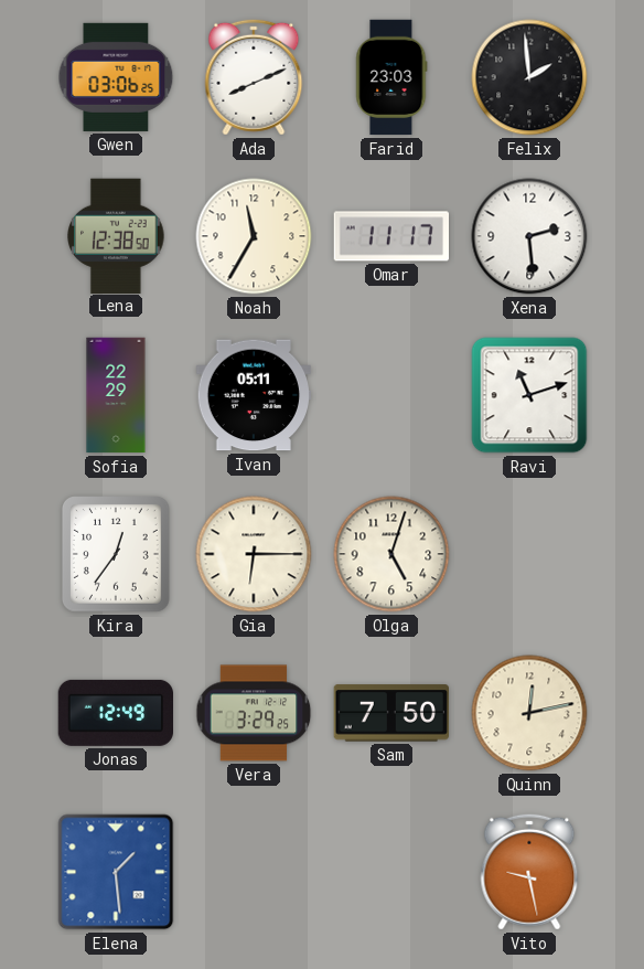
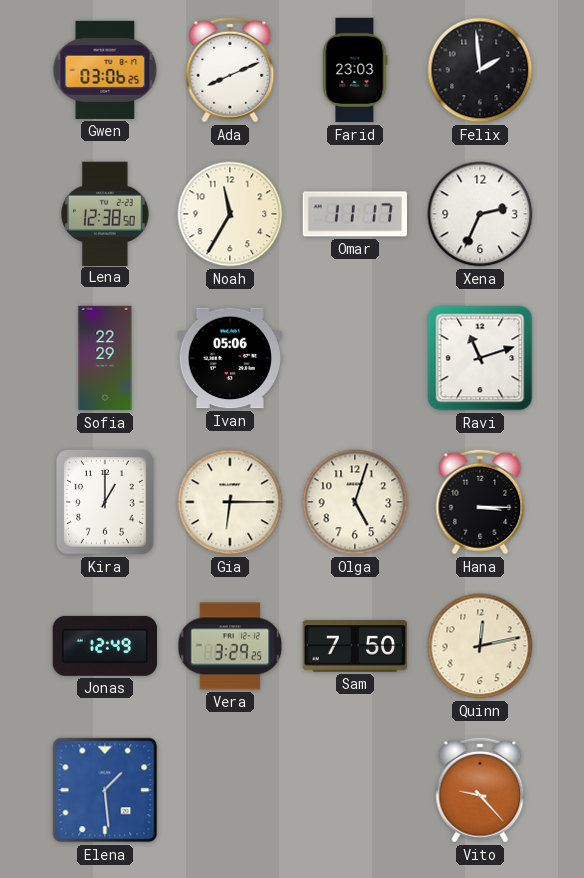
Xena: 2:29 -> 2:34 (480, 214)
Ivan: 05:11 -> 05:06 (229, 358)
Kira: 12:36 -> 1:00 (106, 503)
Hana: none -> 3:15 (480, 502)
Vito: 9:28 -> 9:23 (480, 790)
